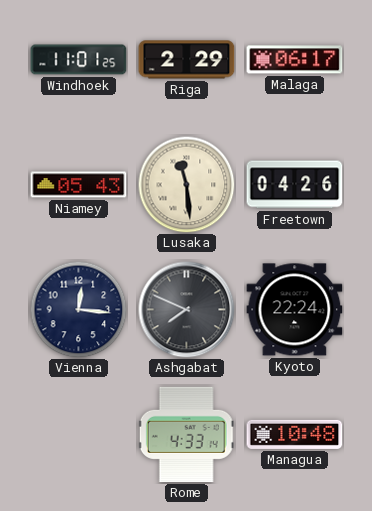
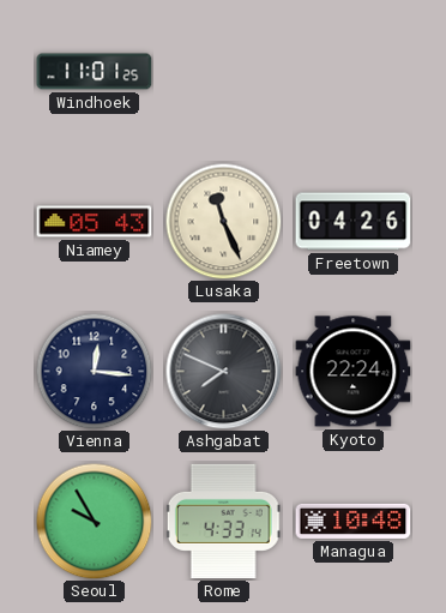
Riga: 2:29 -> none (187, 60)
Malaga: 06:17 -> none (295, 60)
Lusaka: 11:29 -> 11:26 (223, 221)
Seoul: none -> 9:55 (94, 521)
